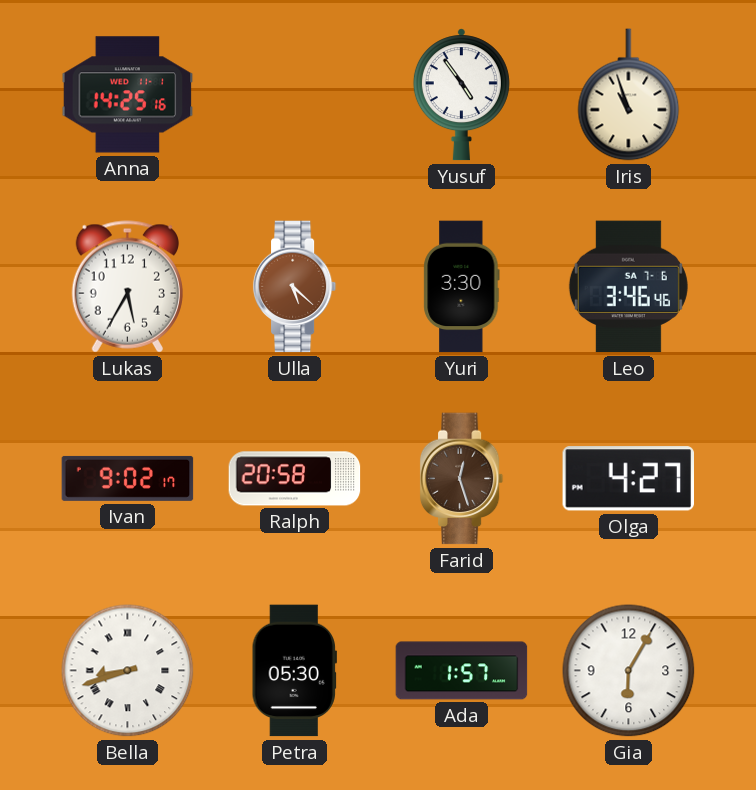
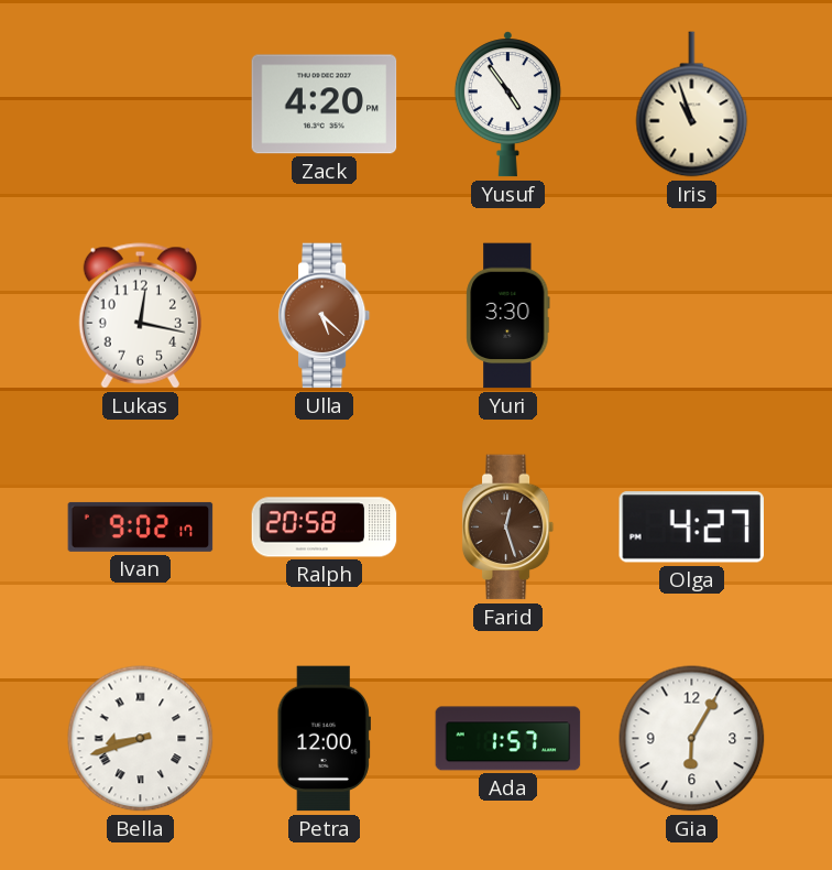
Anna: 14:25 -> none (128, 95)
Zack: none -> 4:20 (325, 105)
Lukas: 5:35 -> 12:17 (140, 316)
Leo: 3:46 -> none (628, 287)
Petra: 05:30 -> 12:00 (324, 739)
